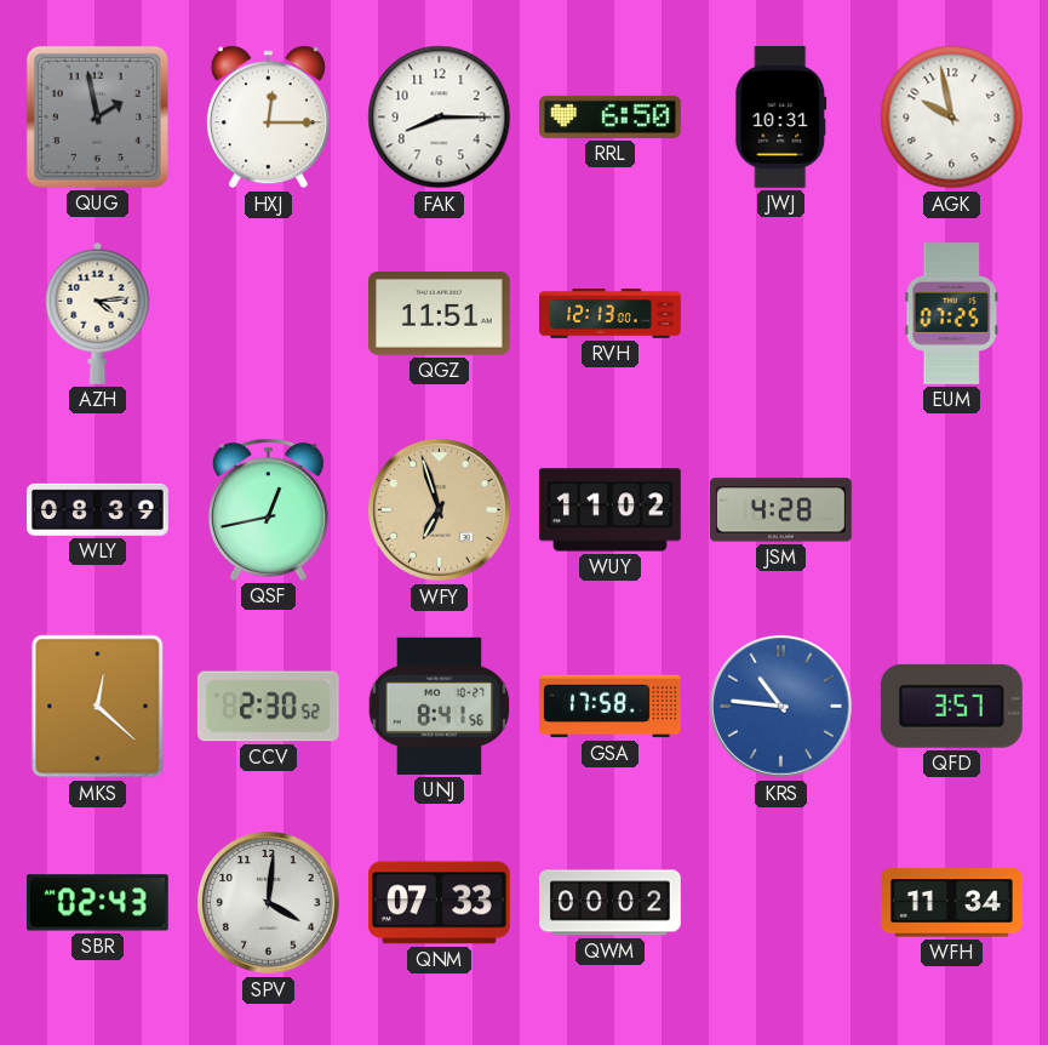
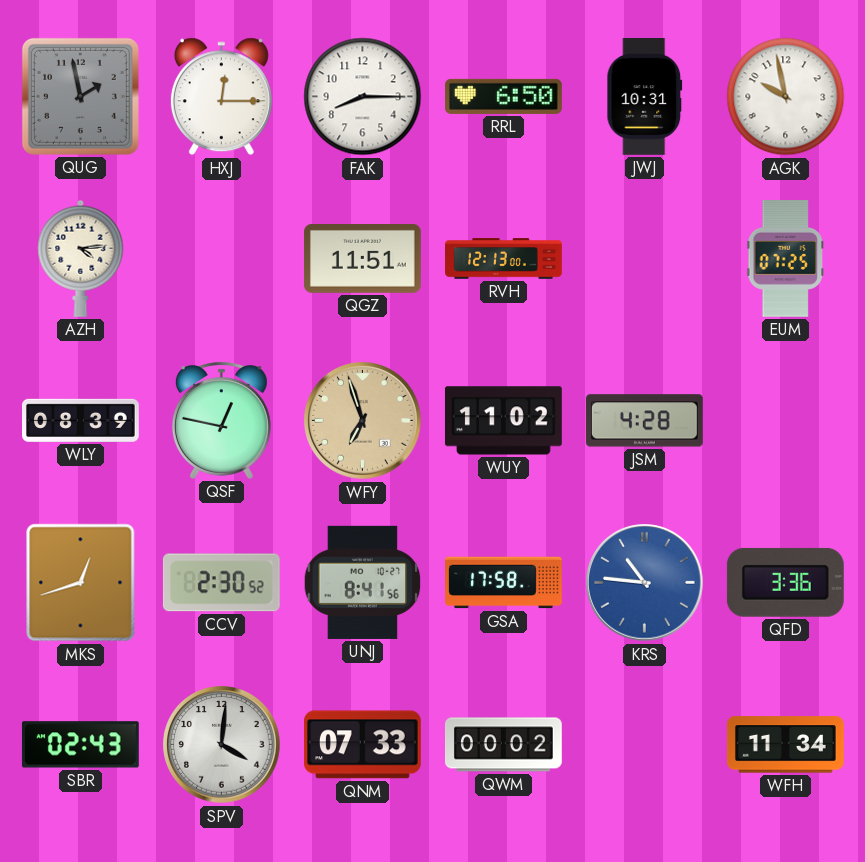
QSF: 12:43 -> 12:47 (221, 420)
MKS: 12:22 -> 12:42 (81, 583)
QFD: 3:57 -> 3:36 (785, 582)
